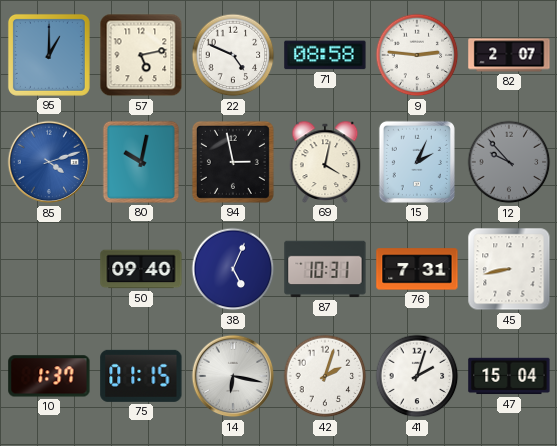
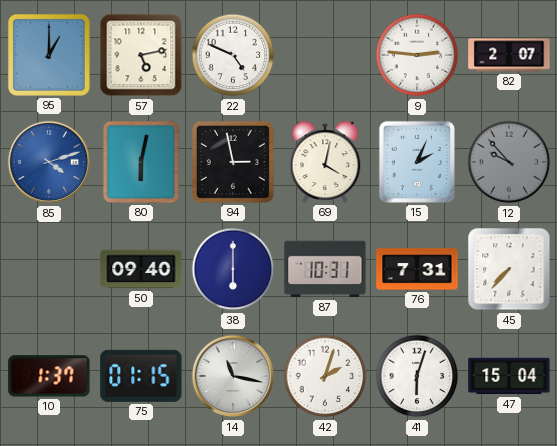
71: 08:58 -> none (325, 55)
80: 10:02 -> 6:02 (141, 162)
38: 5:04 -> 6:00 (233, 269)
45: 8:43 -> 7:37 (509, 269)
14: 6:17 -> 11:17 (233, 376)
41: 2:03 -> 6:03 (417, 376)
